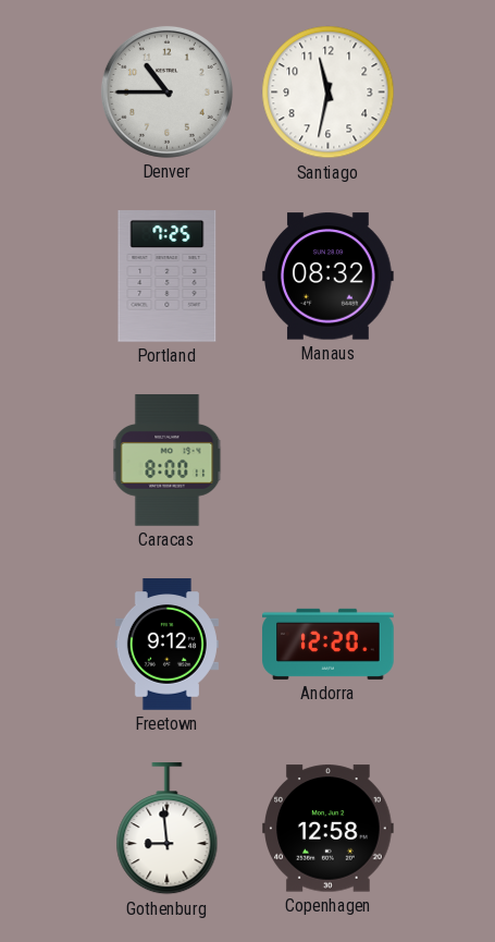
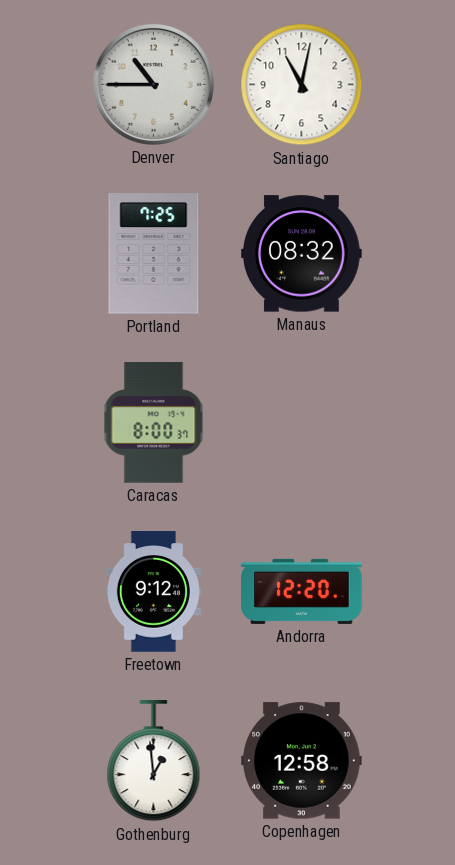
Santiago: 11:32 -> 11:02 (302, 85)
Caracas: 8:00:11 -> 8:00:37 (154, 423)
Gothenburg: 8:59 -> 12:59 (154, 761)
